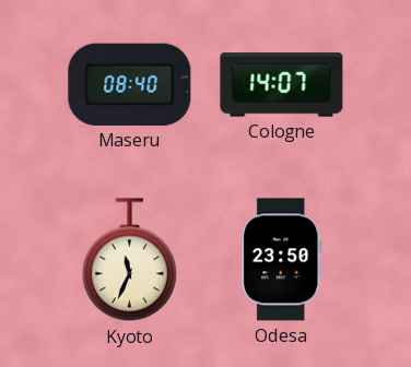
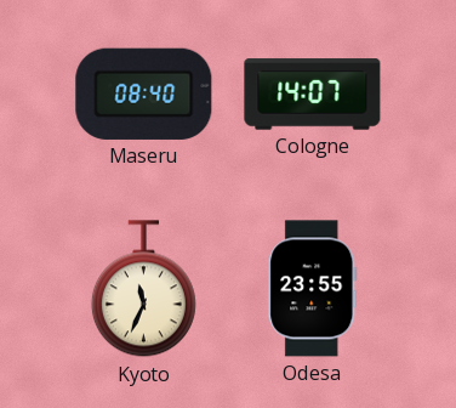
Odesa: 23:50 -> 23:55 (313, 289)
